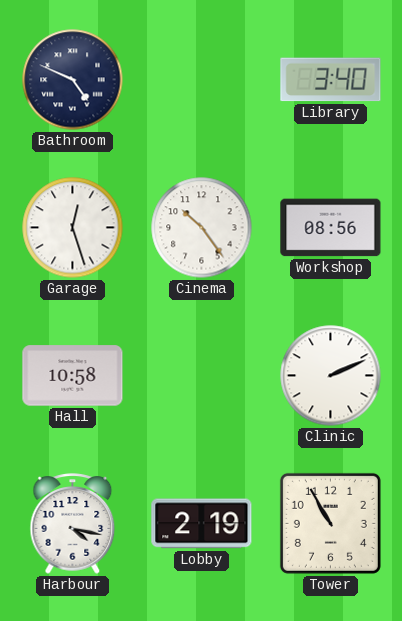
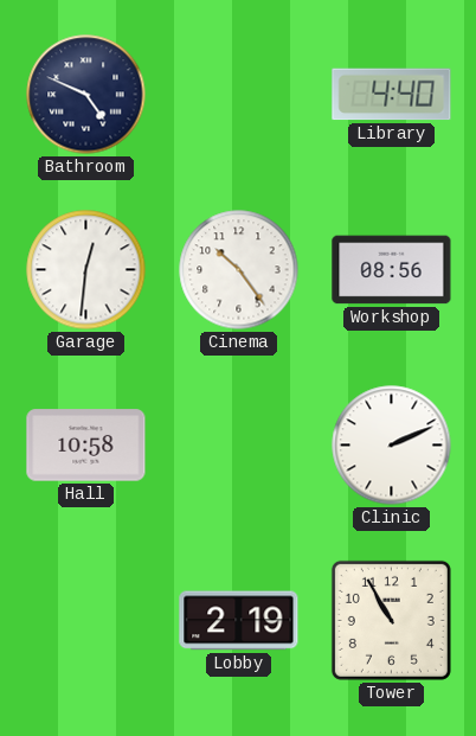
Library: 3:40 -> 4:40 (392, 95)
Garage: 12:27 -> 12:31 (86, 270)
Harbour: 4:17 -> none (73, 524)
